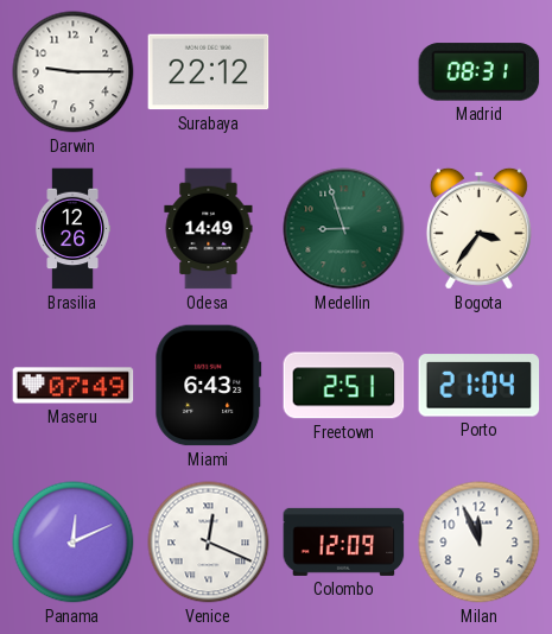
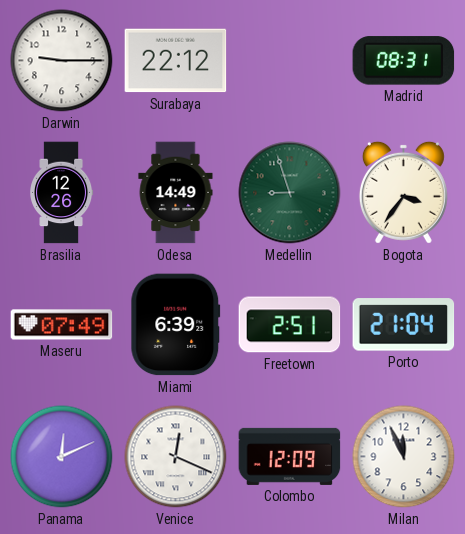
Miami: 6:43 -> 6:39 (176, 325)
